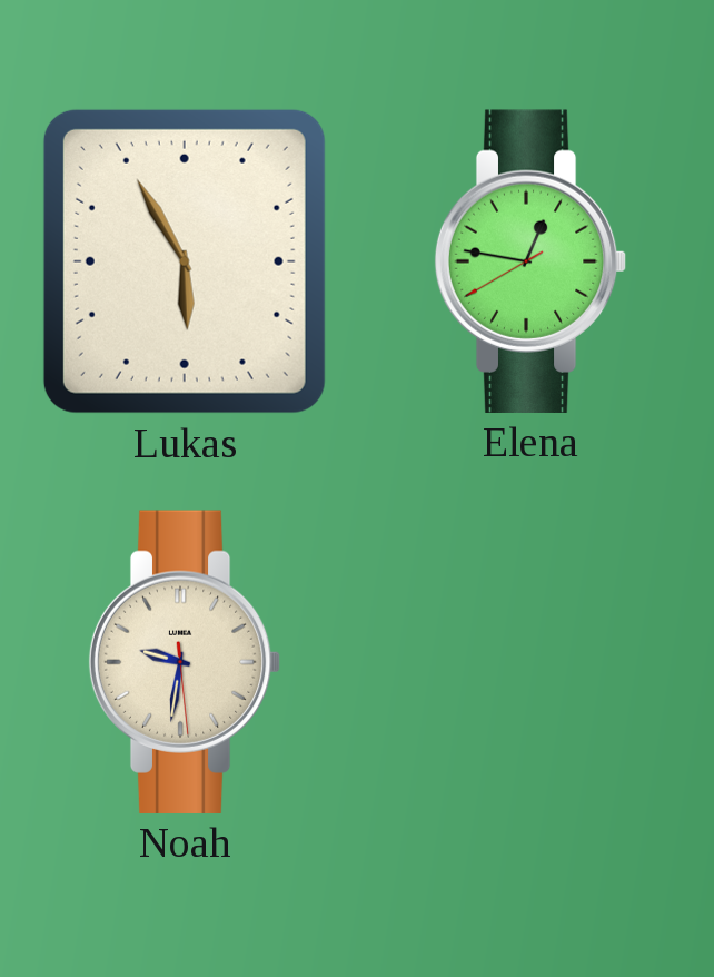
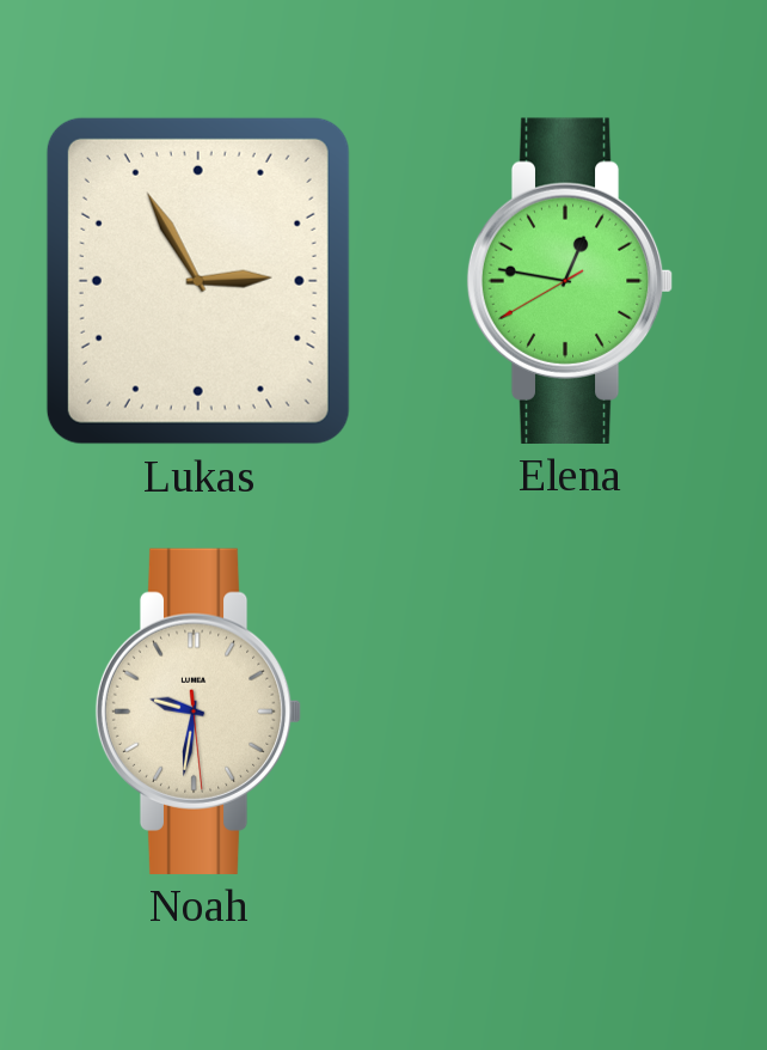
Lukas: 5:55 -> 2:55 (198, 281)
